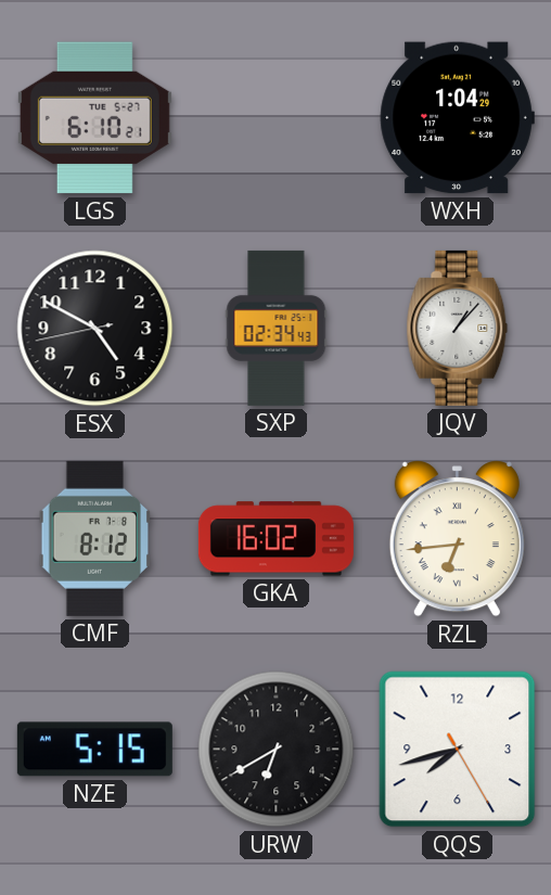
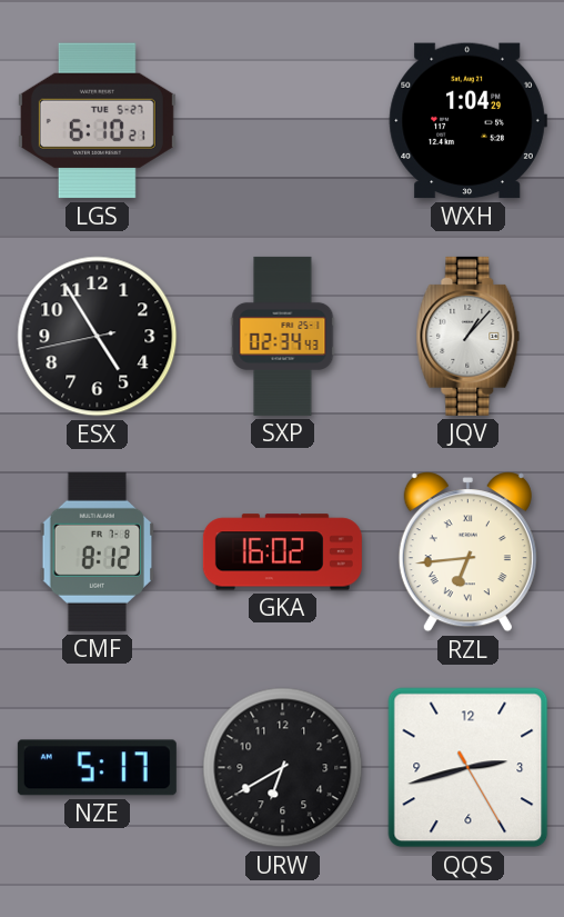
ESX: 4:49 -> 4:54 (98, 337)
NZE: 5:15 -> 5:17 (97, 768)
QQS: 7:42 -> 2:42 (469, 768)
